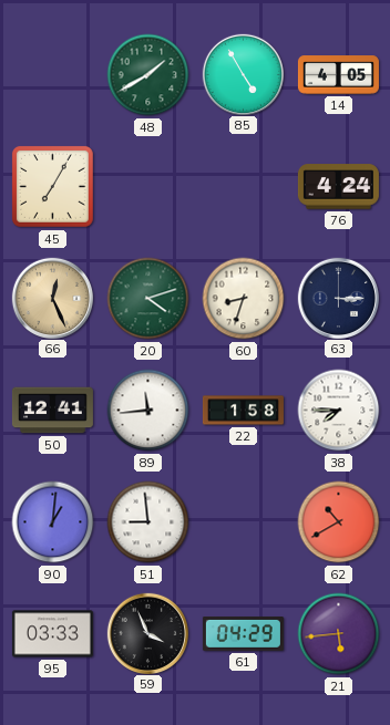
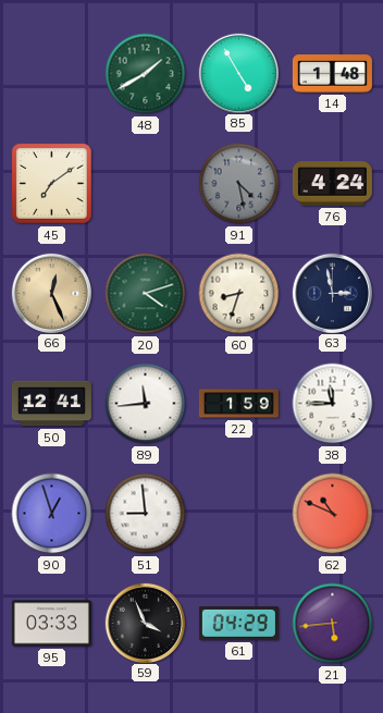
14: 4:05 -> 1:48 (332, 74)
45: 7:05 -> 7:09 (51, 183)
91: none -> 4:28 (239, 184)
63: 3:15 -> 2:58 (332, 293)
22: 1:58 -> 1:59 (238, 404)
38: 7:45 -> 11:45 (333, 404)
90: 1:01 -> 12:57 (52, 514)
62: 10:40 -> 10:49 (333, 514)
